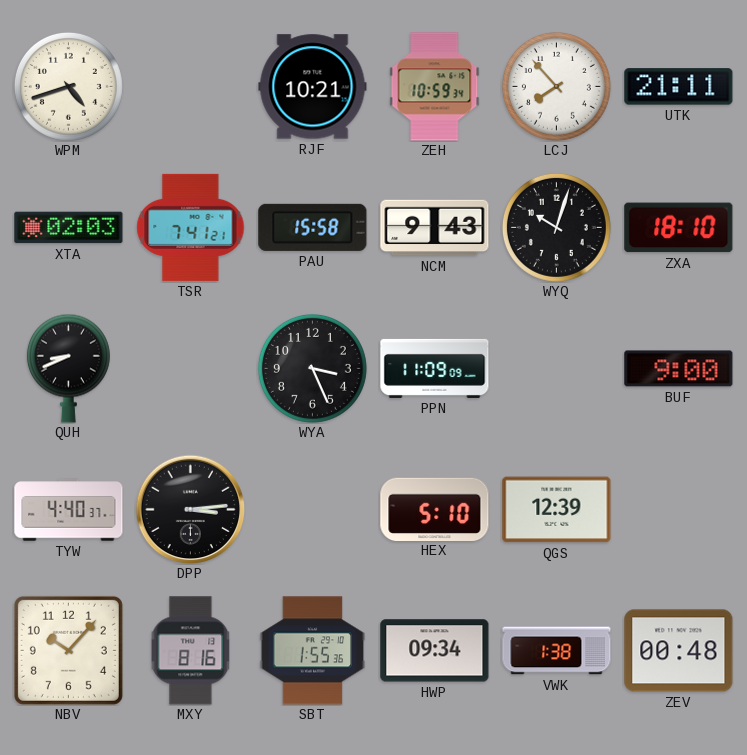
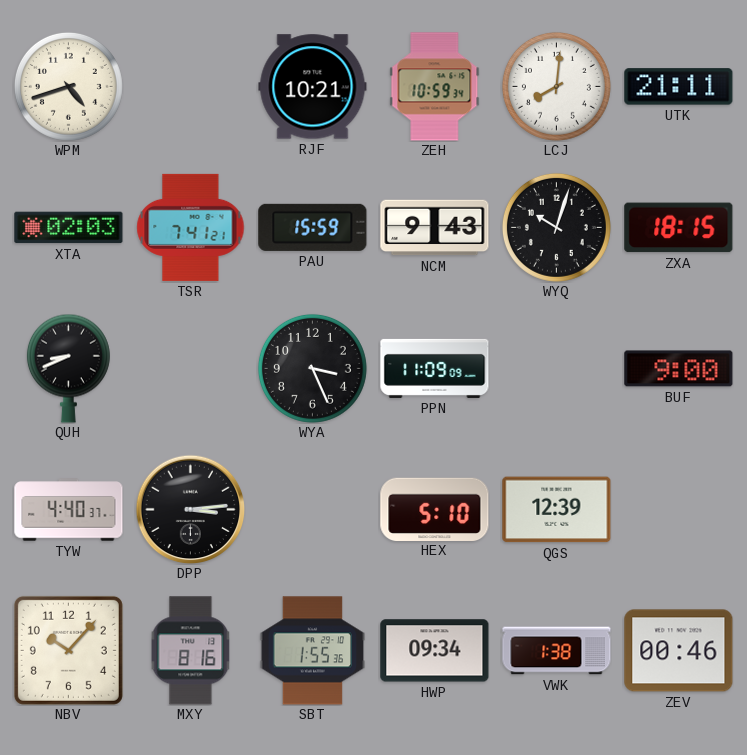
LCJ: 7:53 -> 8:01 (556, 86)
PAU: 15:58 -> 15:59 (313, 227)
ZXA: 18:10 -> 18:15 (679, 228)
ZEV: 00:48 -> 00:46 (679, 651)
